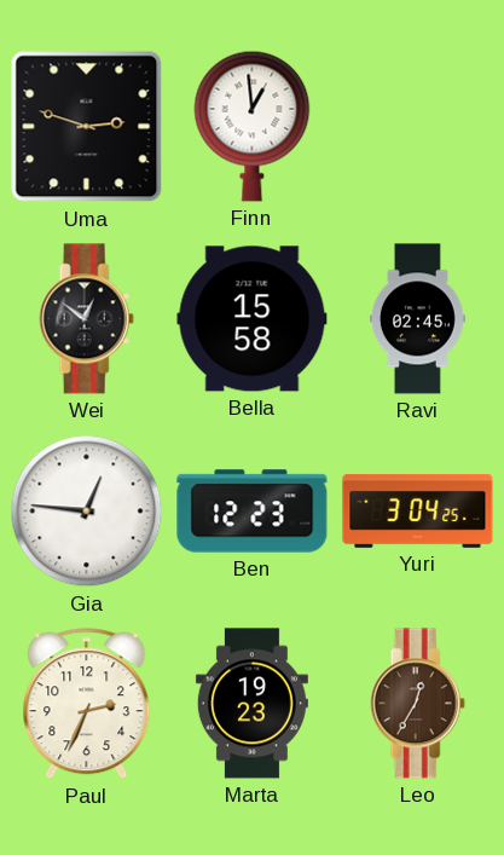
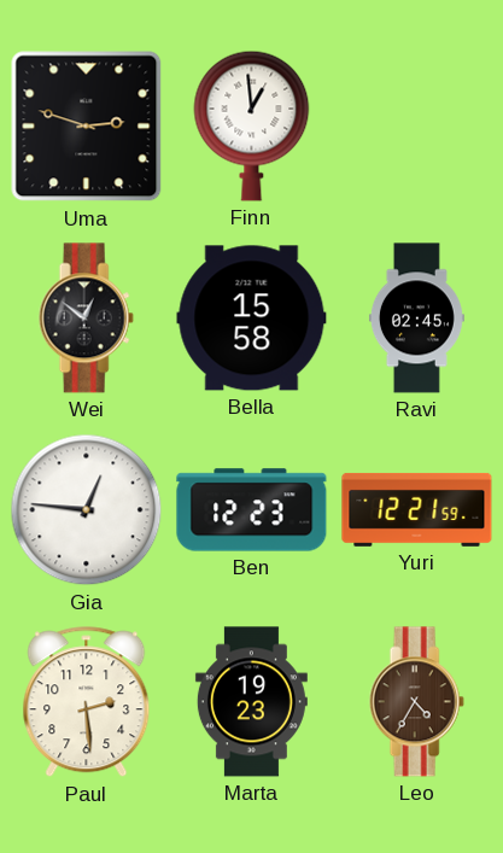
Yuri: 3:04 -> 12:21 (417, 509)
Paul: 2:34 -> 2:29 (87, 702)
Leo: 12:35 -> 4:35 (416, 702)
